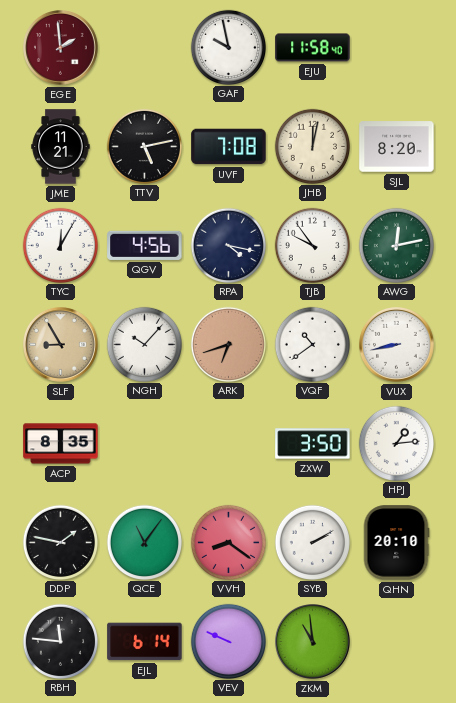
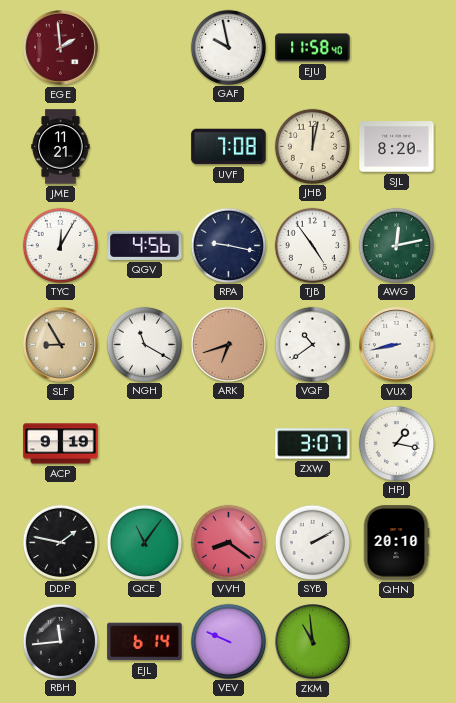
TTV: 5:13 -> none (144, 146)
RPA: 4:17 -> 9:17 (228, 245)
TJB: 9:54 -> 4:54 (312, 245)
NGH: 10:07 -> 11:20 (144, 344)
ACP: 8:35 -> 9:19 (61, 444)
ZXW: 3:50 -> 3:07 (313, 444)
HPJ: 1:14 -> 1:17 (396, 443)
RBH: 11:46 -> 11:44 (60, 641)
